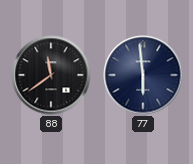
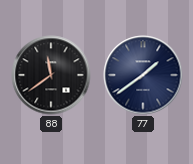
77: 5:59 -> 1:39 (143, 75)
